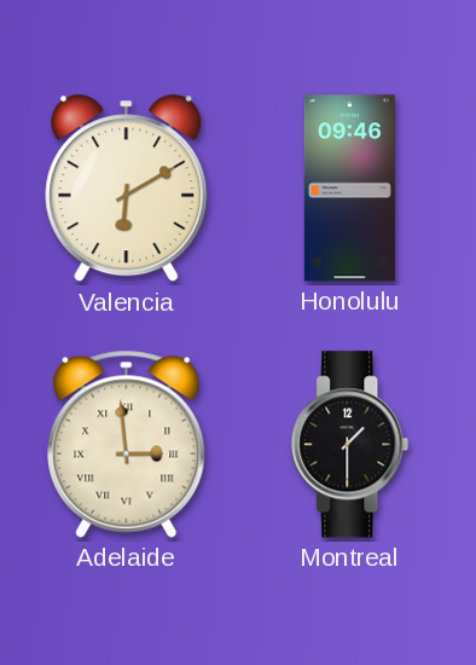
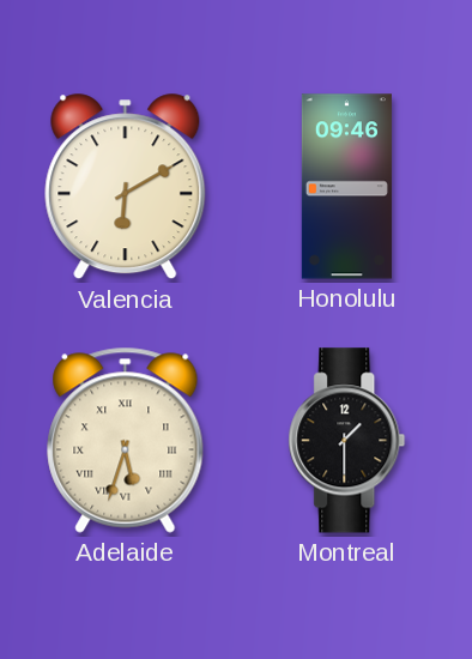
Adelaide: 2:59 -> 5:33 (126, 440)
